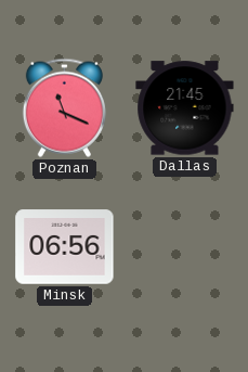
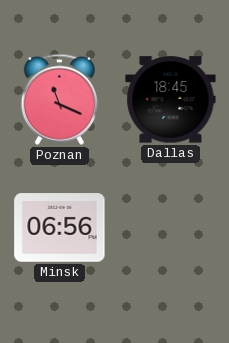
Dallas: 21:45 -> 18:45 (171, 100)
